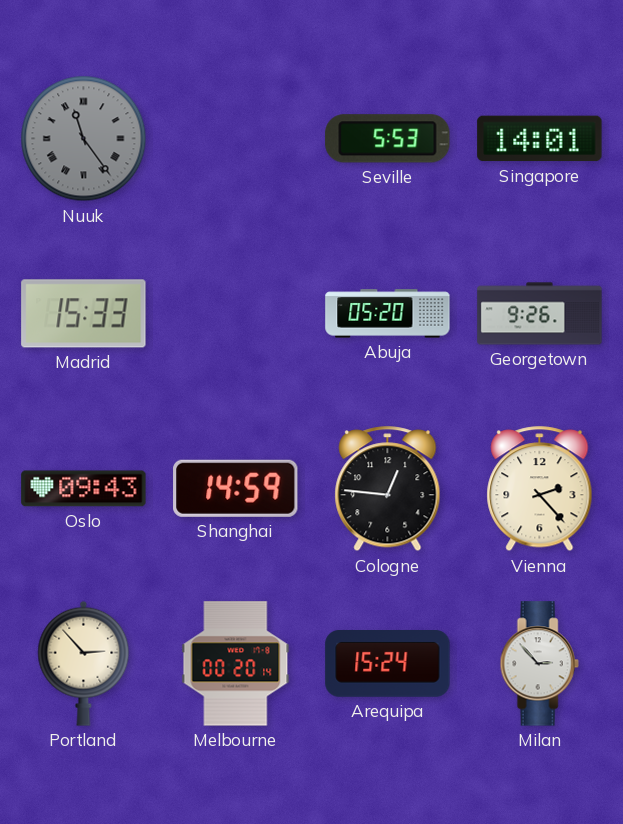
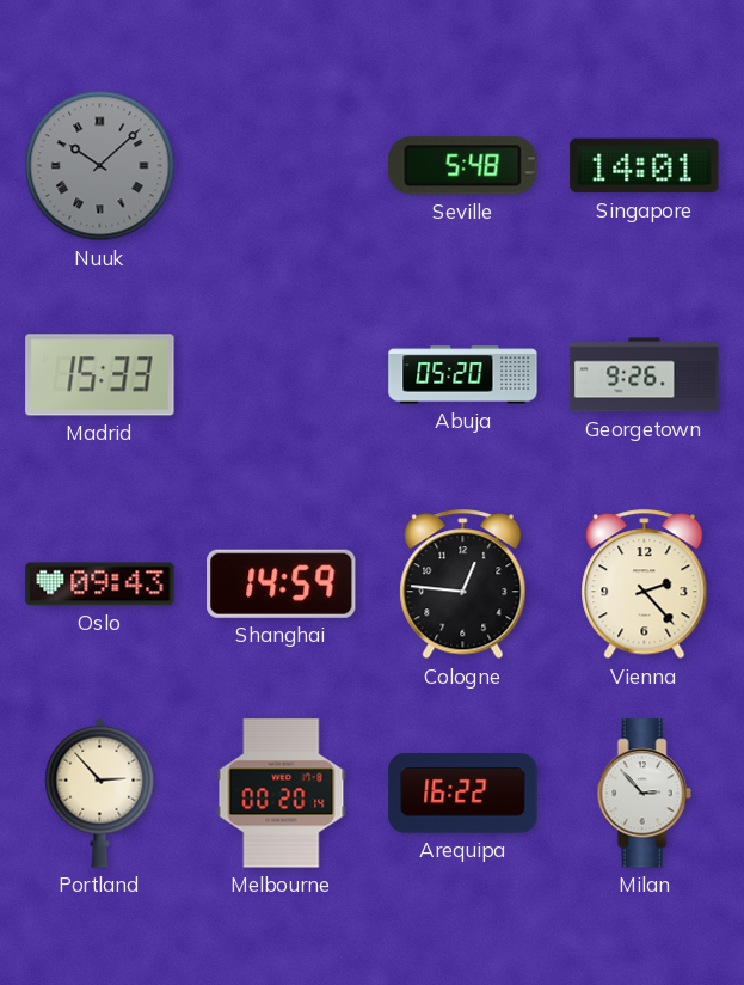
Nuuk: 11:24 -> 10:08 (100, 166)
Seville: 5:53 -> 5:48 (463, 166)
Arequipa: 15:24 -> 16:22 (463, 794)
